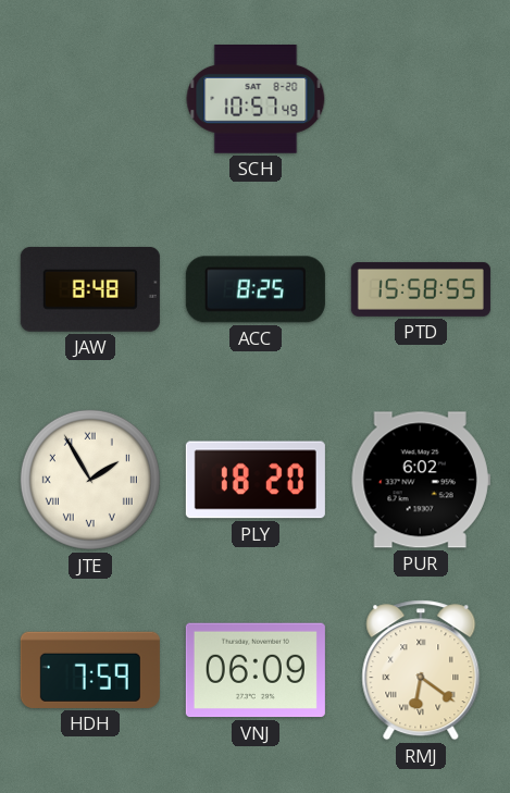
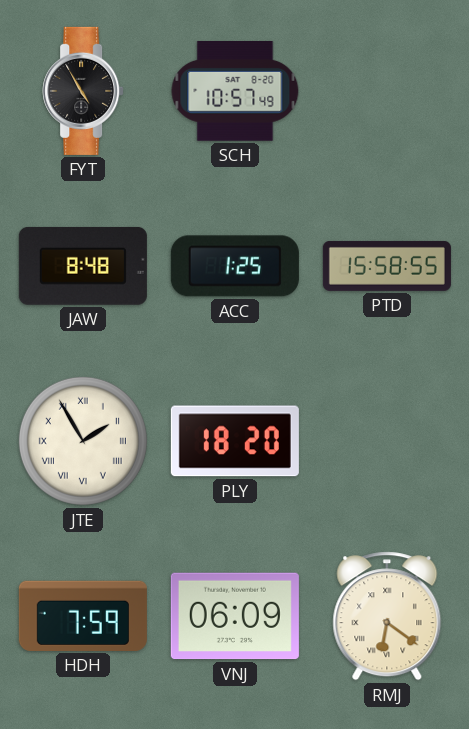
FYT: none -> 4:55 (83, 91)
ACC: 8:25 -> 1:25 (235, 266)
PUR: 6:02 -> none (421, 480)
